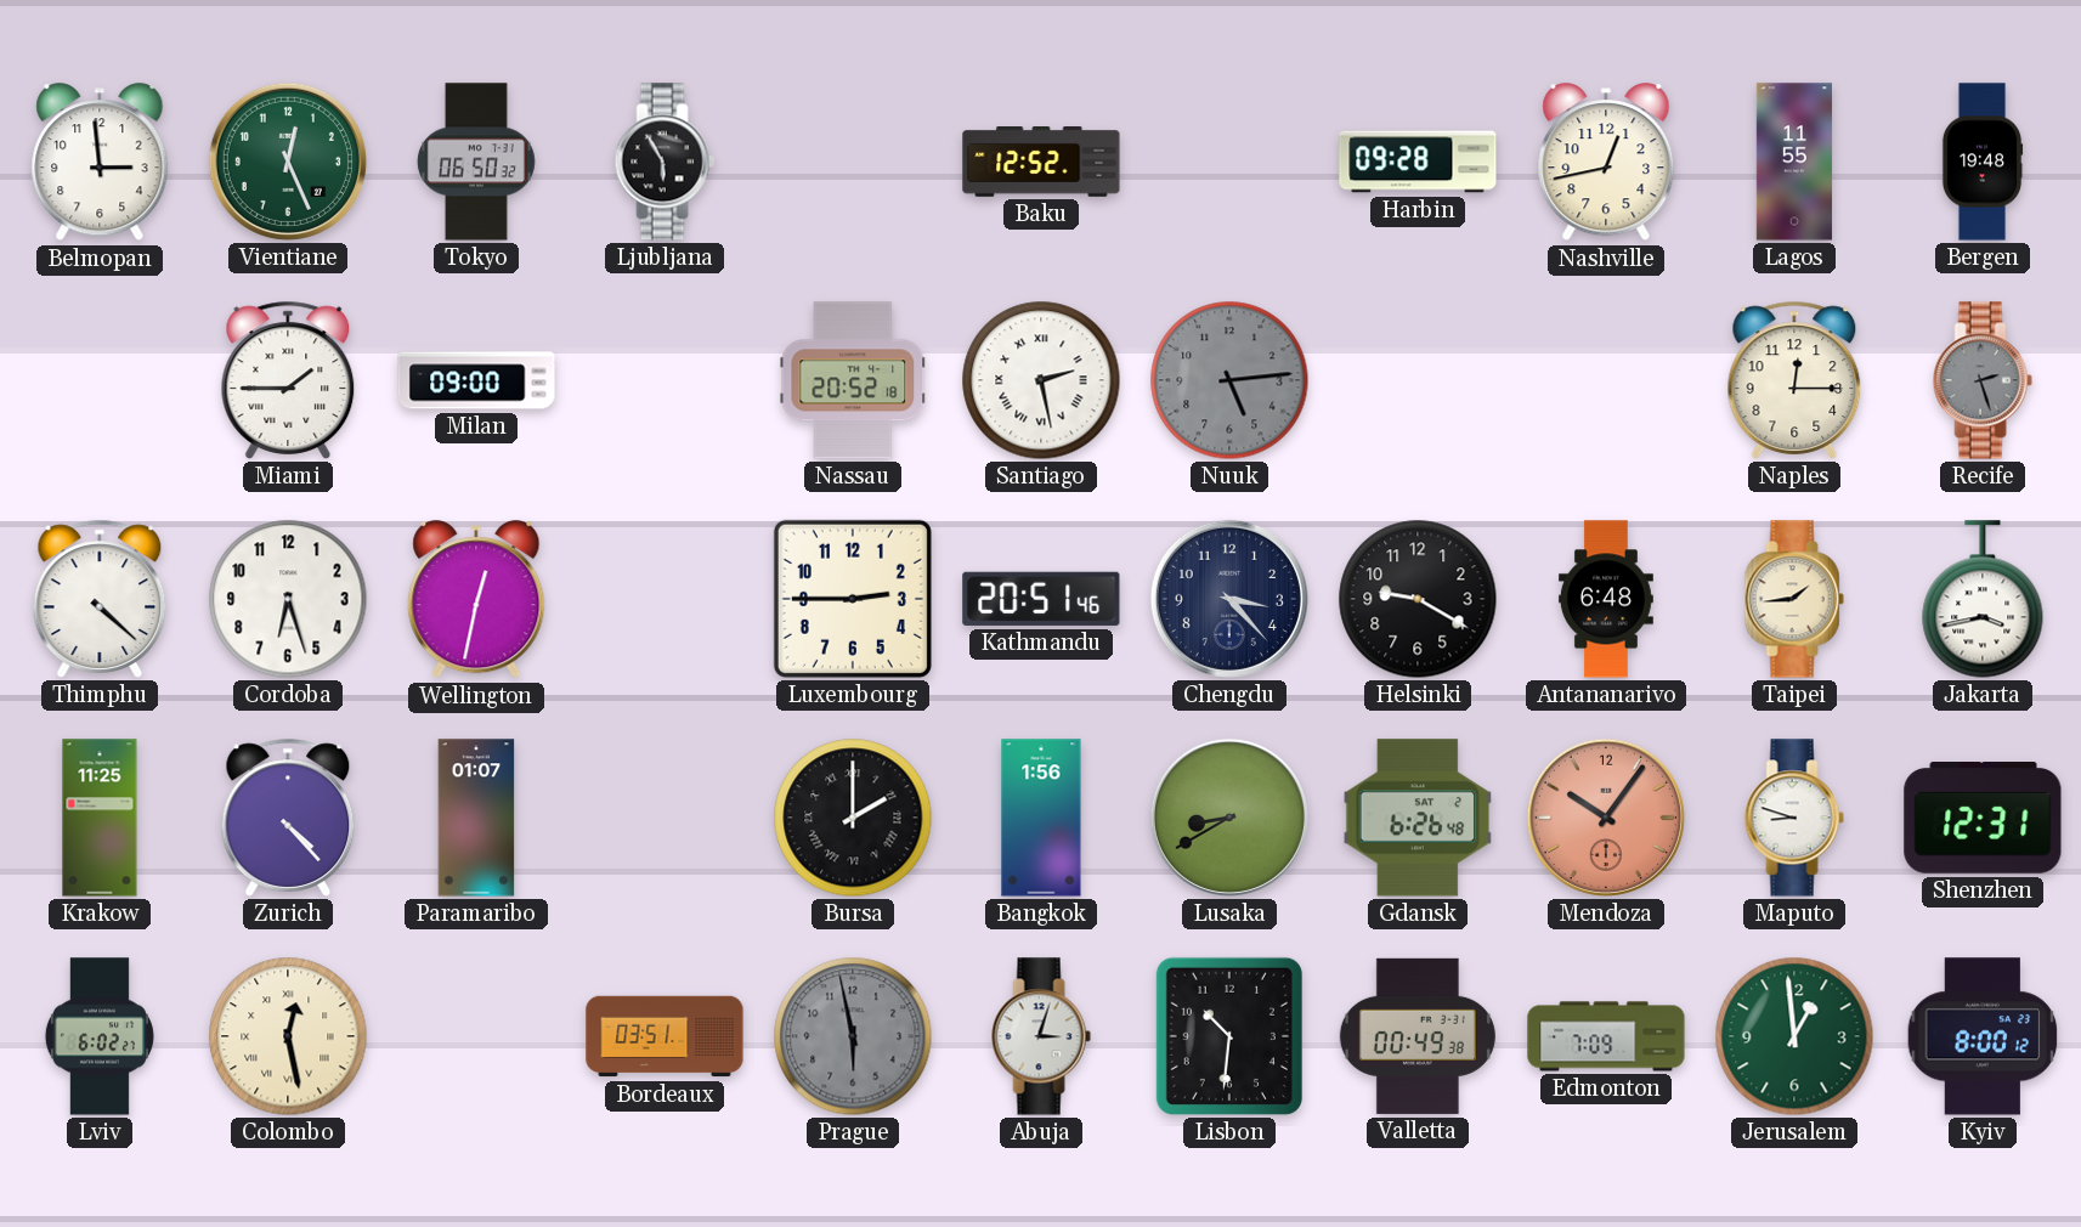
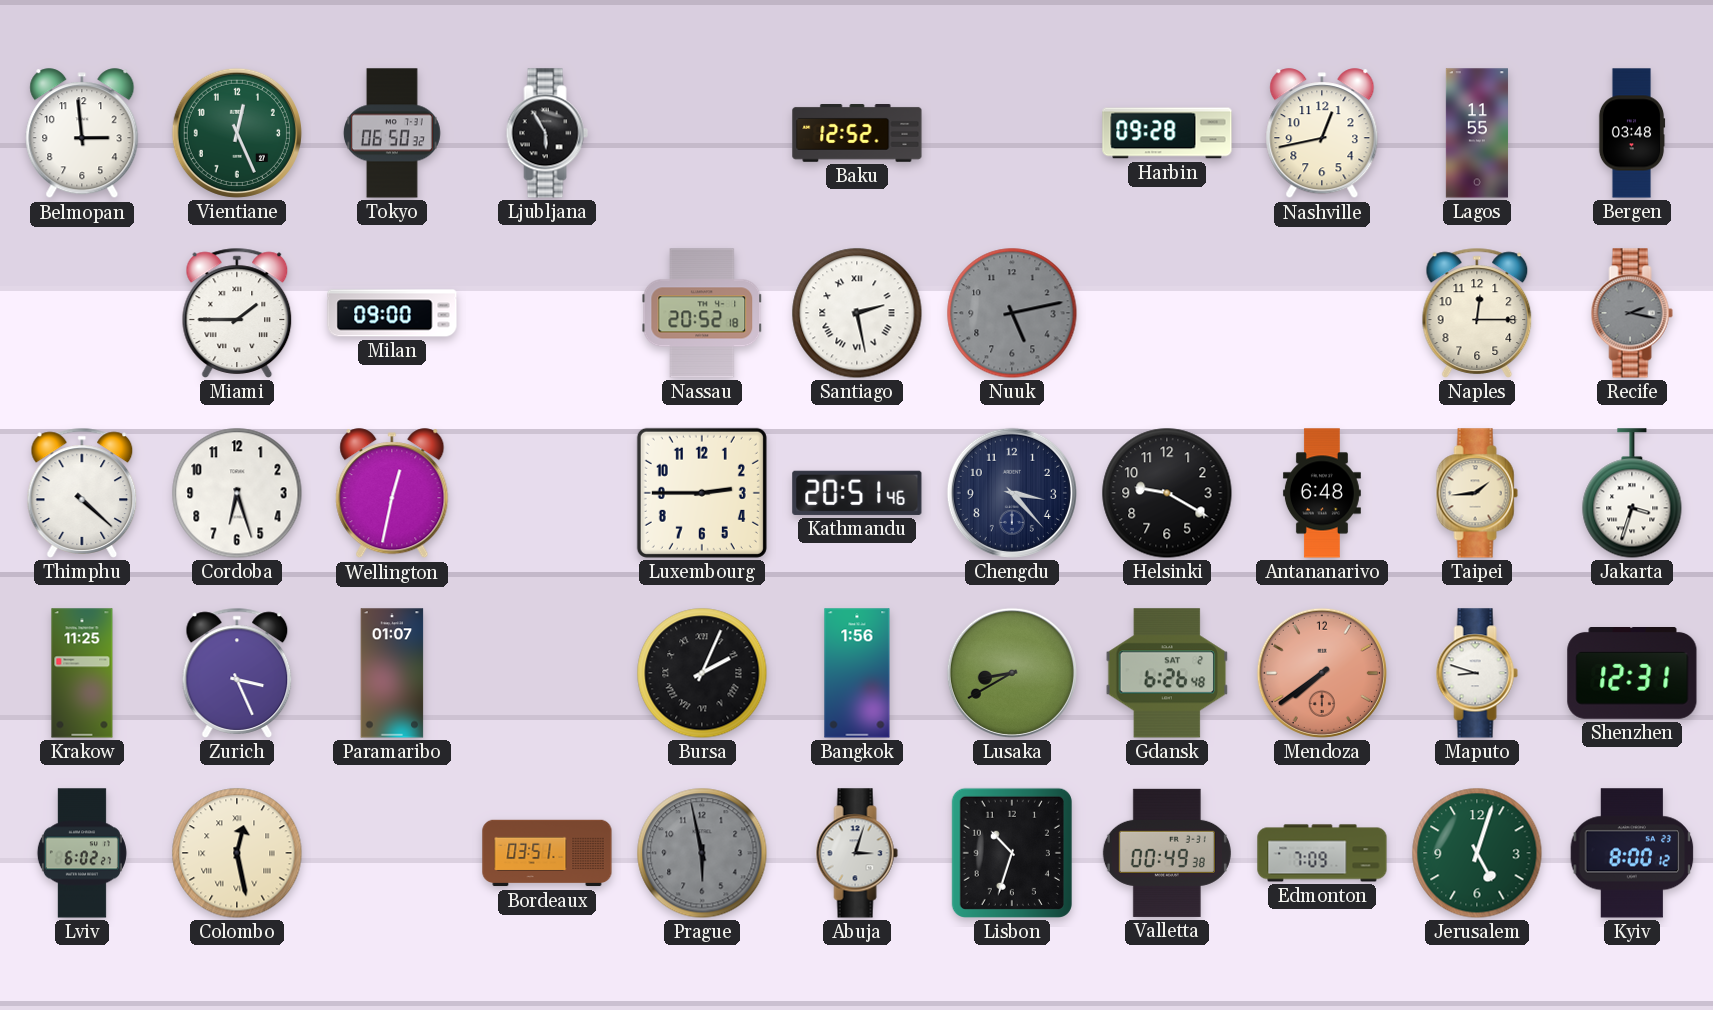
Bergen: 19:48 -> 03:48 (1632, 133)
Nuuk: 5:14 -> 5:13 (1012, 313)
Recife: 2:27 -> 2:17 (1632, 313)
Jakarta: 3:43 -> 3:33 (1632, 493)
Zurich: 4:23 -> 3:26 (237, 673)
Bursa: 2:00 -> 2:04 (702, 673)
Mendoza: 10:06 -> 7:39 (1322, 673)
Lisbon: 10:31 -> 10:33 (1012, 853)
Jerusalem: 12:59 -> 5:03 (1477, 853)
